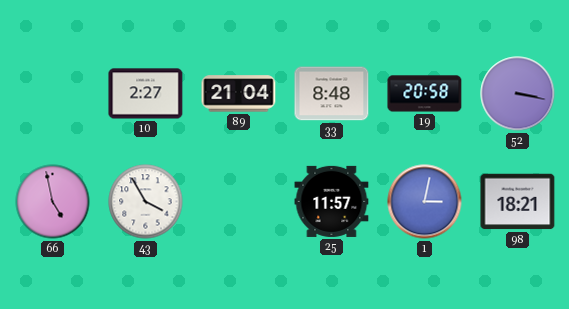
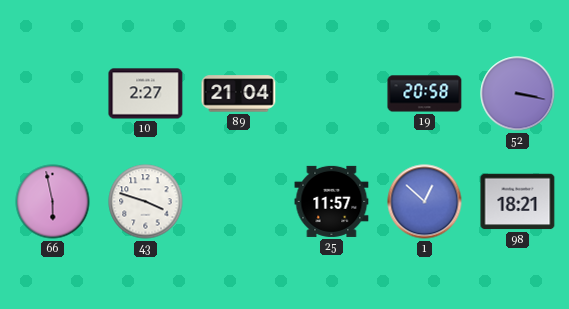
33: 8:48 -> none (332, 94)
66: 4:58 -> 5:58 (53, 202)
43: 3:55 -> 3:48 (146, 202)
1: 3:02 -> 12:52 (425, 202)
